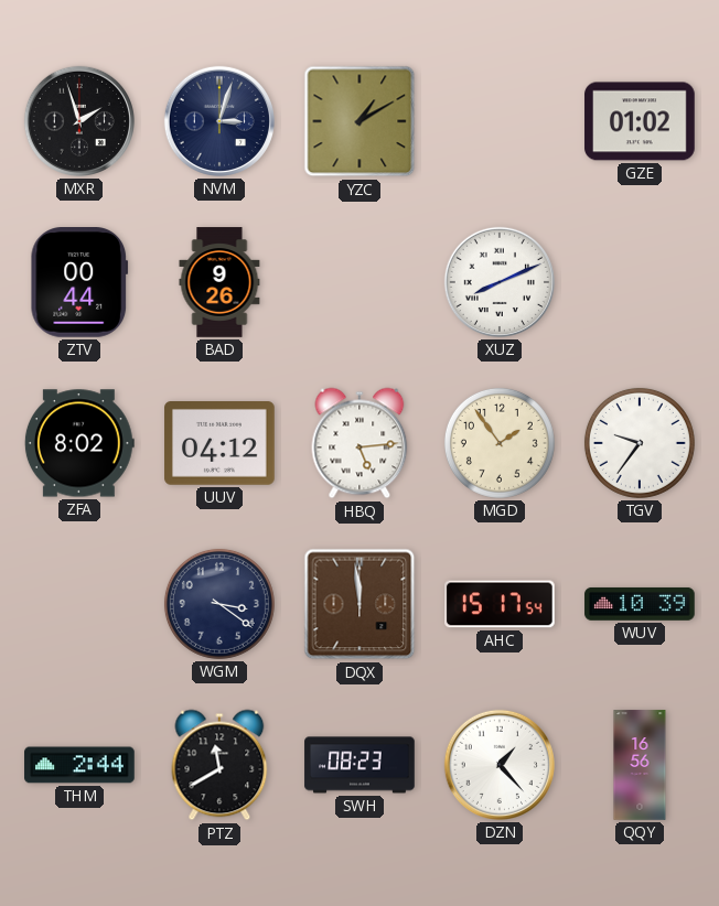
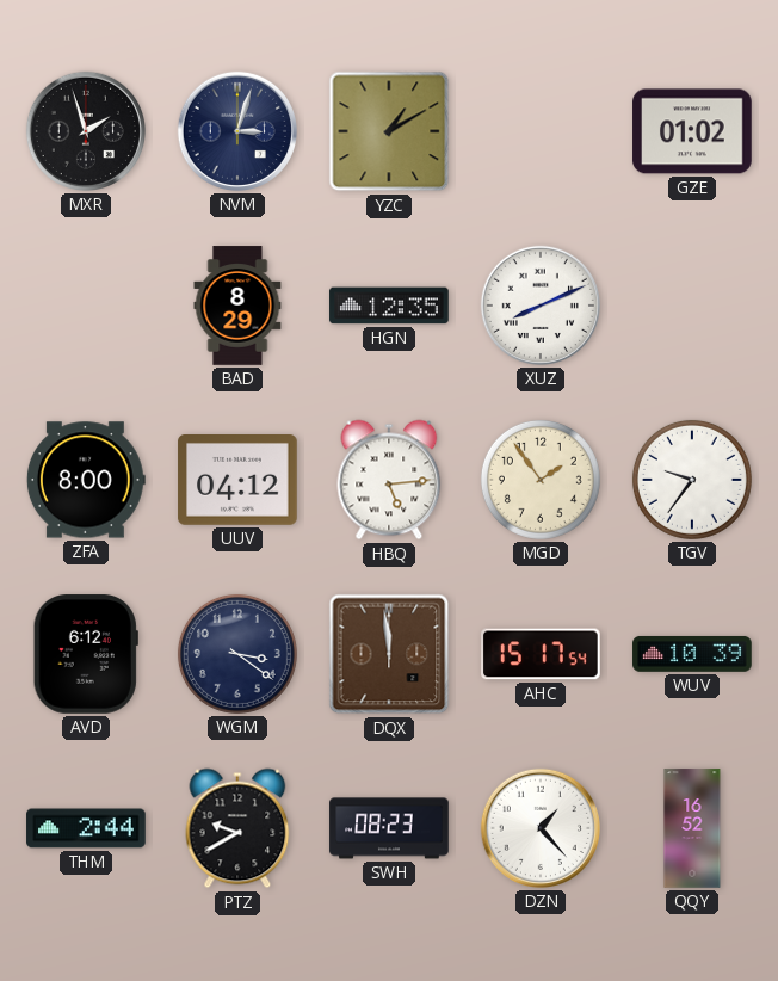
ZTV: 00:44 -> none (79, 283)
BAD: 9:26 -> 8:29 (237, 306)
HGN: none -> 12:35 (389, 306)
ZFA: 8:02 -> 8:00 (86, 480)
AVD: none -> 6:12 (86, 654)
PTZ: 11:40 -> 9:40 (237, 828)
QQY: 16:56 -> 16:52 (692, 828)
